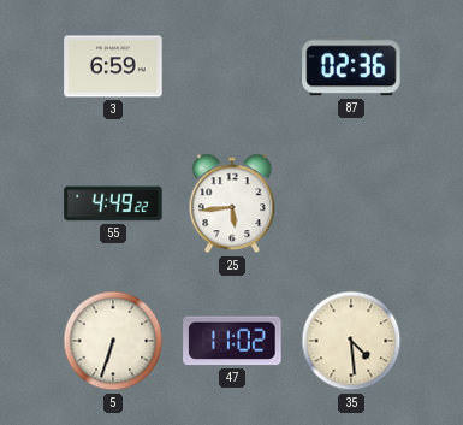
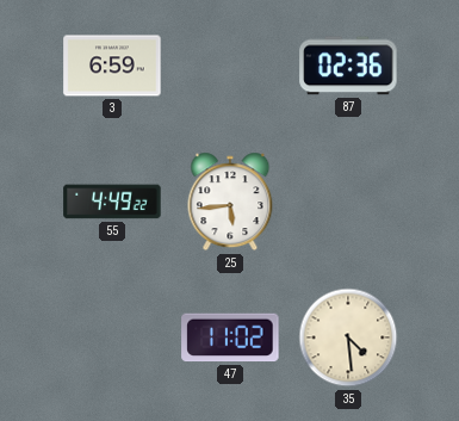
5: 6:33 -> none (113, 341)
